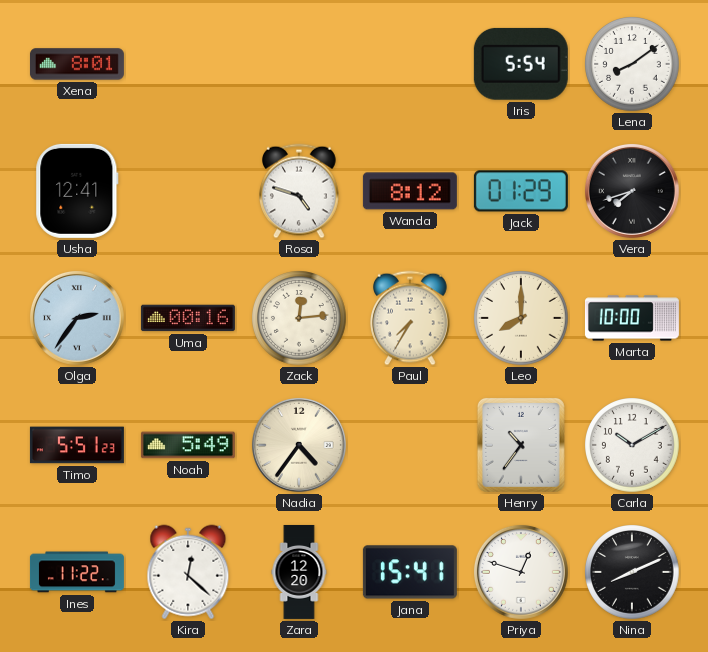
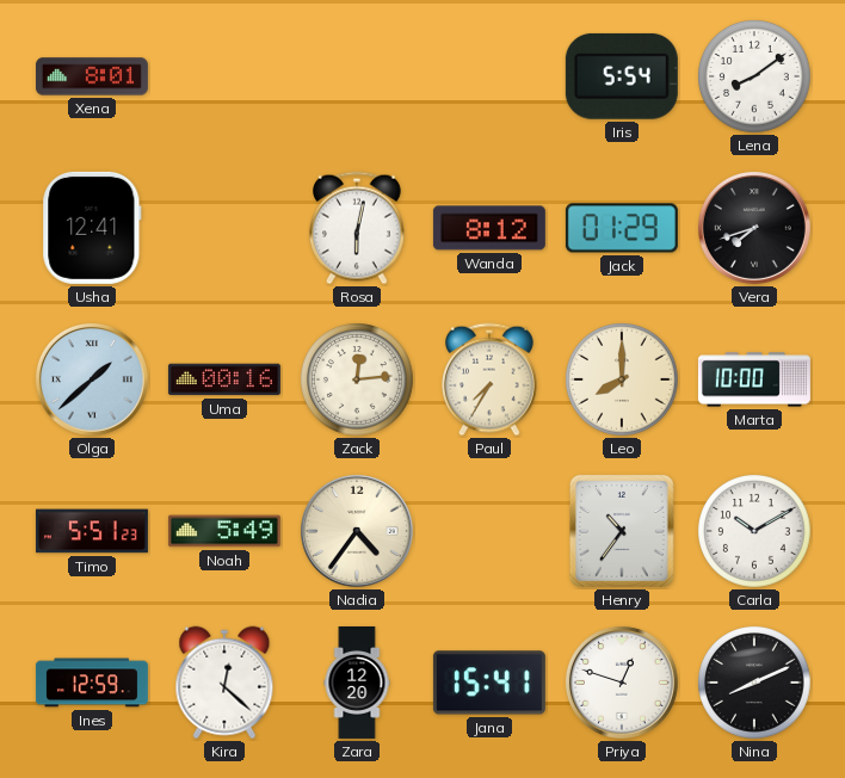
Rosa: 4:48 -> 6:02 (358, 228)
Olga: 2:36 -> 1:38 (92, 379)
Ines: 11:22 -> 12:59 (92, 683)
